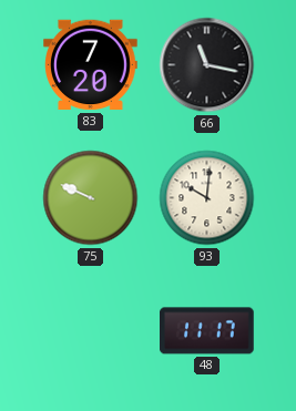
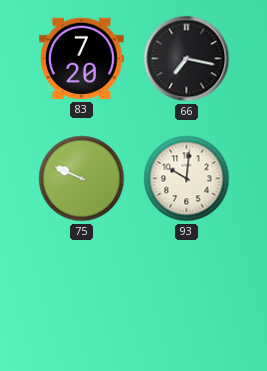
66: 11:17 -> 7:17 (187, 59)
48: 11:17 -> none (207, 331)
